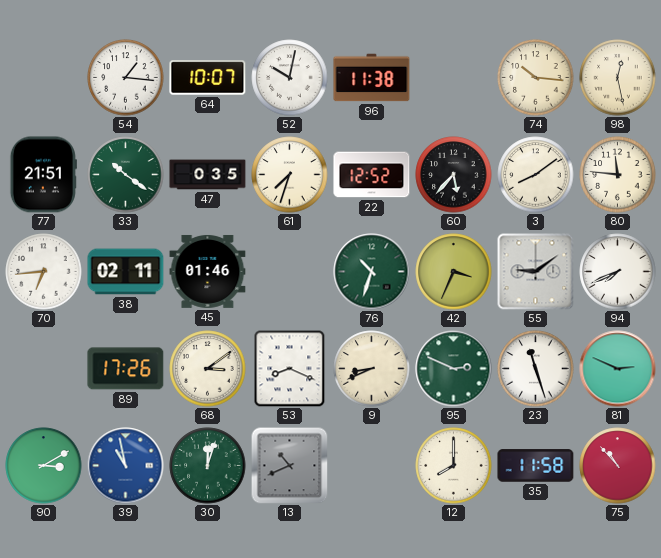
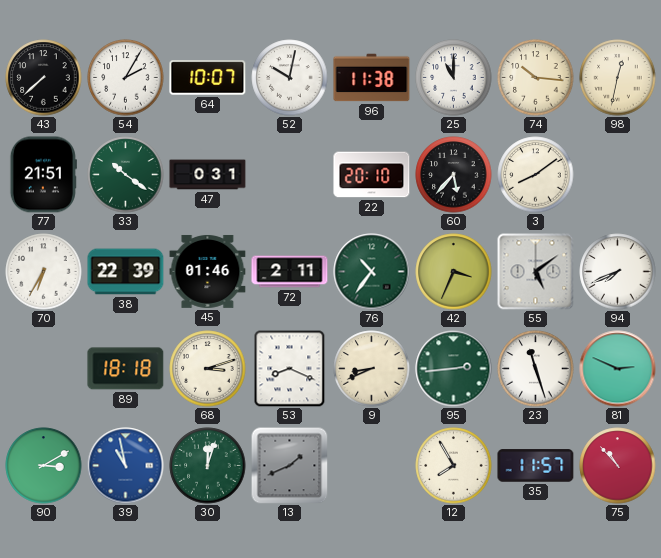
43: none -> 7:38 (44, 78)
54: 1:16 -> 2:05 (126, 78)
25: none -> 11:00 (454, 78)
98: 12:28 -> 12:32 (618, 78)
47: 0:35 -> 0:31 (208, 175)
61: 7:33 -> none (290, 175)
22: 12:52 -> 20:10 (372, 175)
80: 11:46 -> none (618, 175)
70: 6:44 -> 6:35 (44, 272)
38: 02:11 -> 22:39 (126, 272)
72: none -> 2:11 (290, 272)
76: 10:33 -> 10:36 (372, 272)
55: 9:09 -> 5:09 (536, 272)
89: 17:26 -> 18:18 (126, 369)
68: 3:09 -> 3:12 (208, 369)
95: 2:49 -> 2:44 (454, 369)
13: 10:41 -> 1:41 (289, 466)
12: 8:00 -> 7:55 (454, 466)
35: 11:58 -> 11:57 (536, 466)
